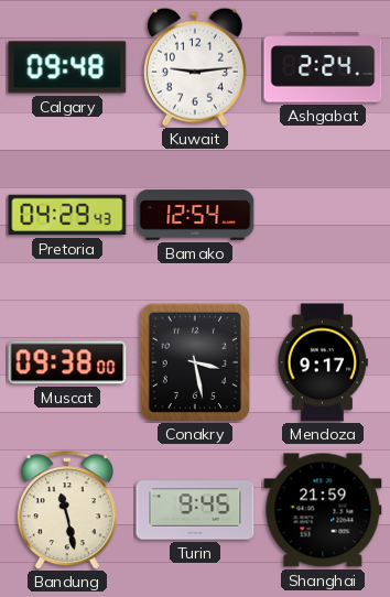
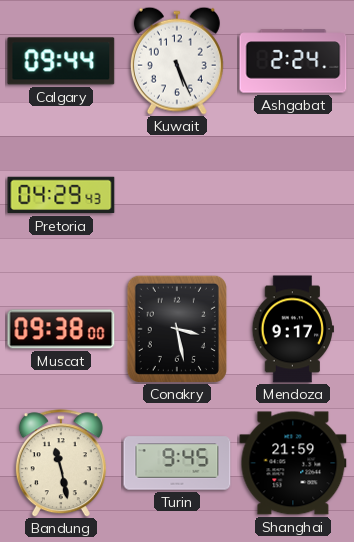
Calgary: 09:48 -> 09:44 (61, 61)
Kuwait: 9:14 -> 5:26 (177, 61)
Bamako: 12:54 -> none (195, 215)
